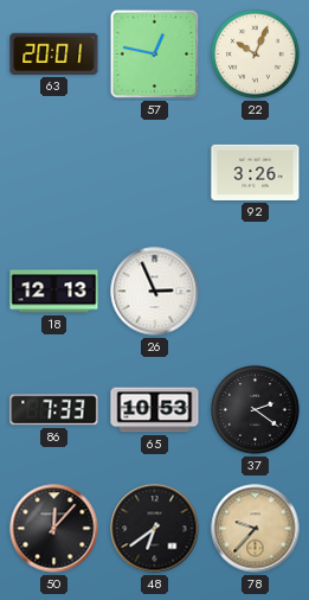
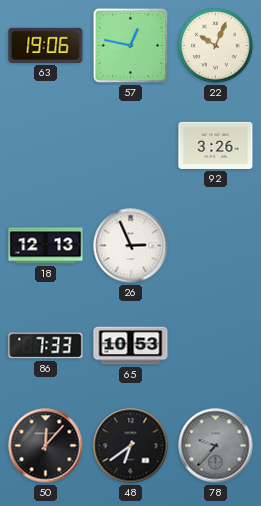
63: 20:01 -> 19:06 (46, 45)
37: 2:21 -> none (256, 410)
78 dial: champagne -> grey (216, 446)
